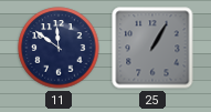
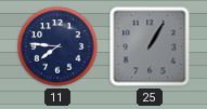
11: 11:51 -> 7:46 (57, 46)
